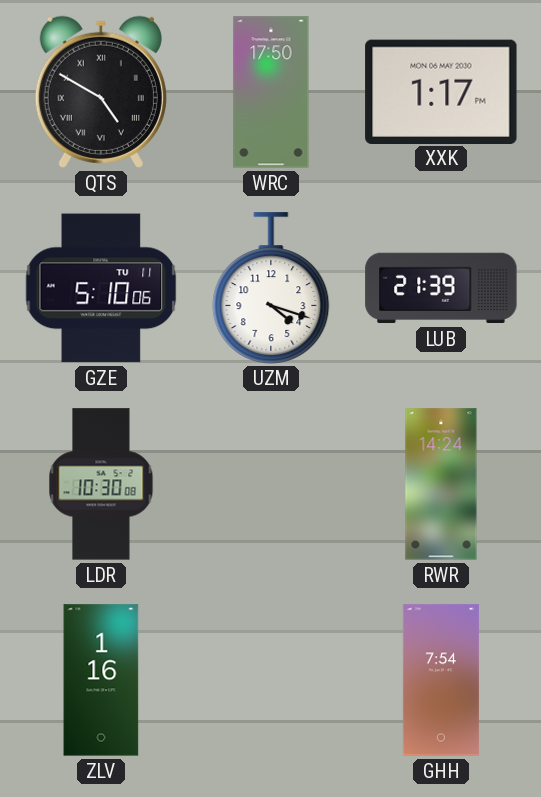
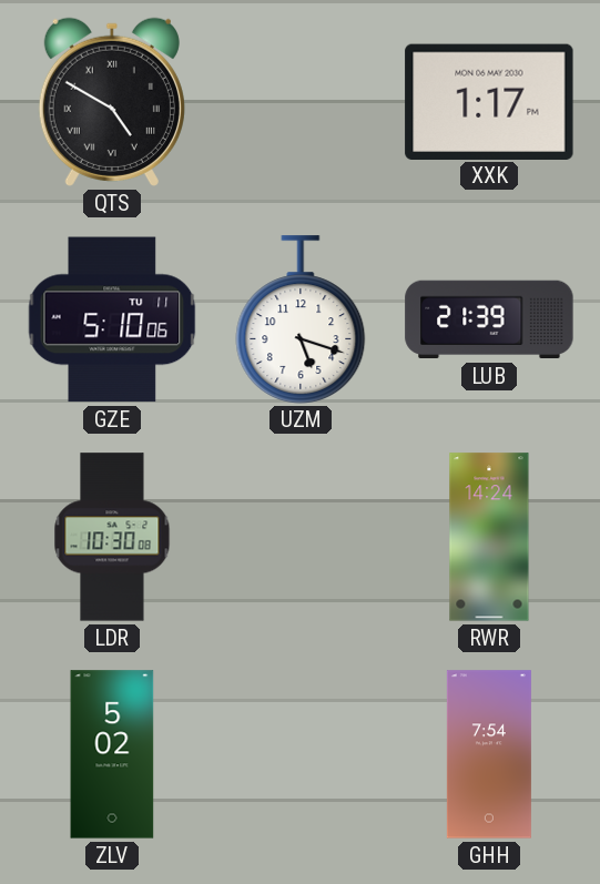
WRC: 17:50 -> none (271, 92)
UZM: 4:18 -> 5:18 (301, 319)
ZLV: 1:16 -> 5:02 (112, 754)
